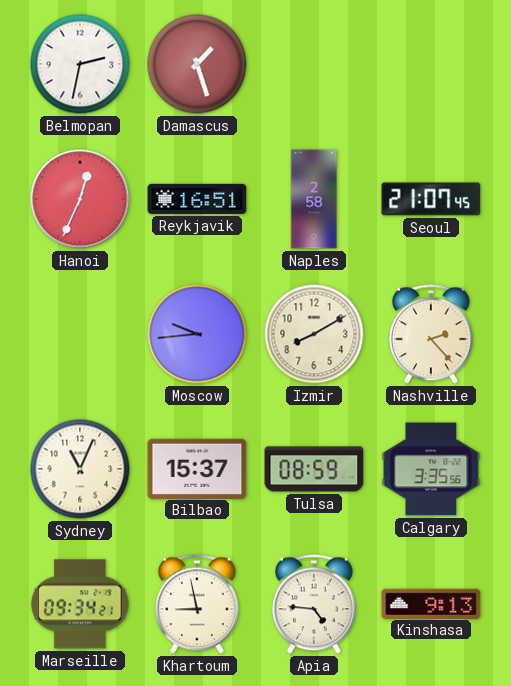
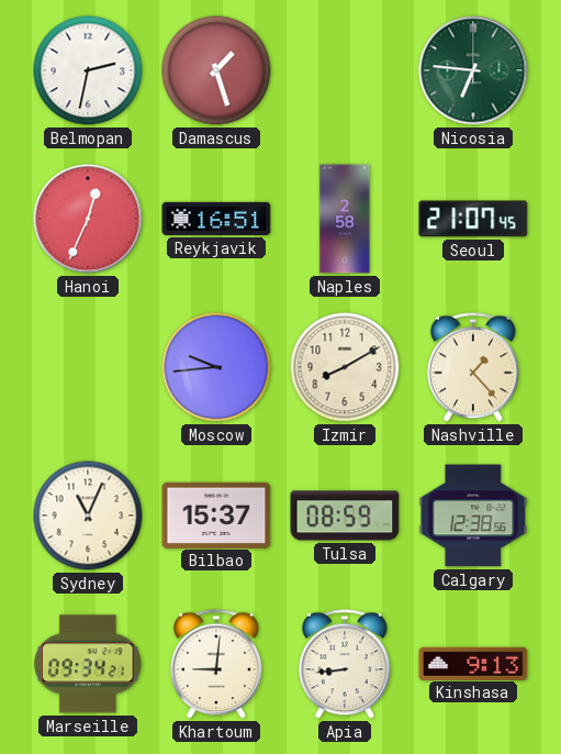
Nicosia: none -> 6:46 (473, 70)
Nashville: 2:23 -> 1:23 (473, 367)
Calgary: 3:35 -> 12:38 (473, 515)
Khartoum: 8:58 -> 9:01 (216, 664)
Apia: 4:46 -> 8:44 (345, 664)
